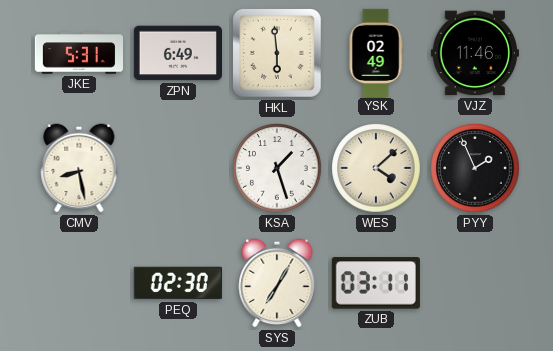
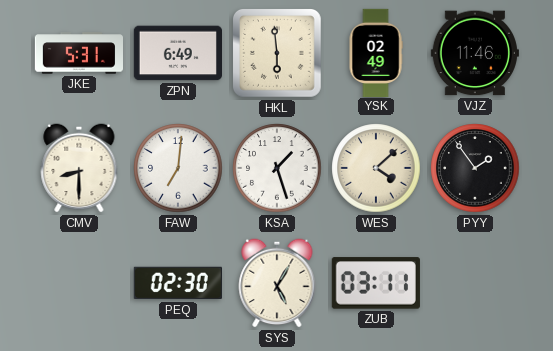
CMV: 8:28 -> 8:30 (79, 168)
FAW: none -> 7:01 (178, 168)
PYY: 1:56 -> 1:54 (475, 168)
SYS: 7:05 -> 5:05 (277, 283)
